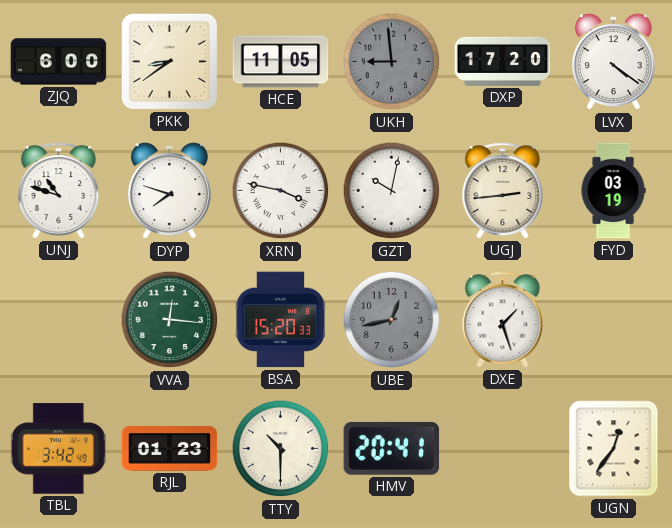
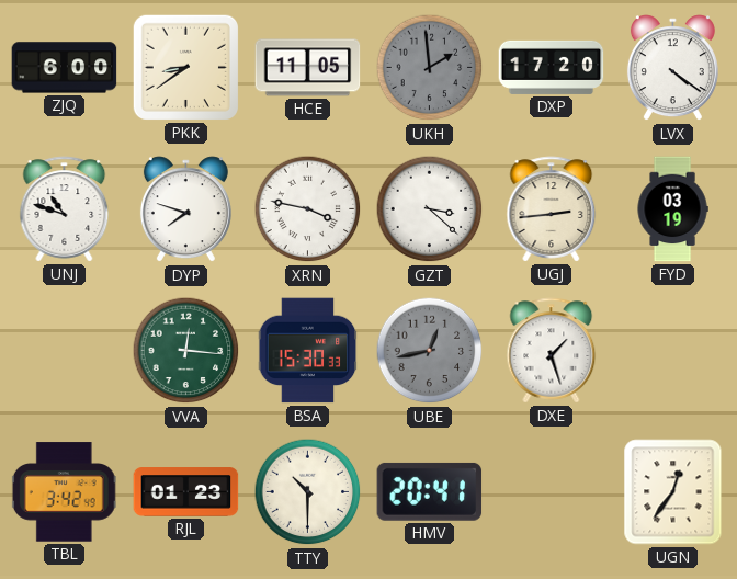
UKH: 8:59 -> 1:59 (430, 68)
GZT: 10:02 -> 3:22 (430, 209)
BSA: 15:20 -> 15:30 (308, 351)
